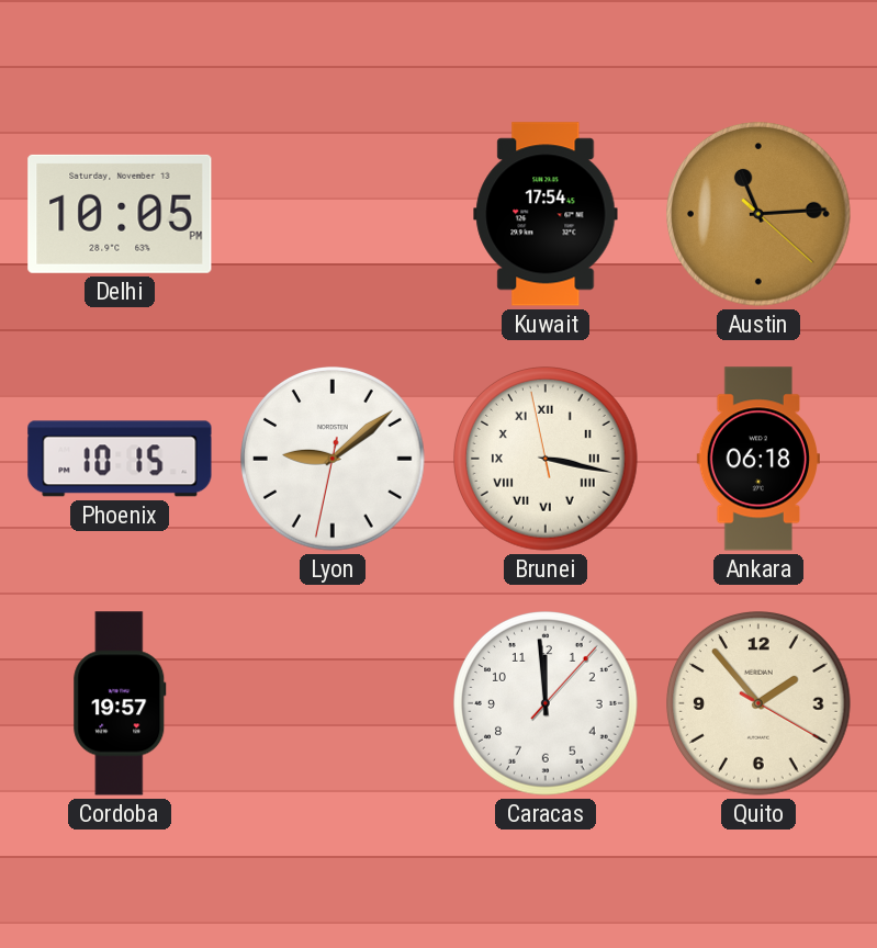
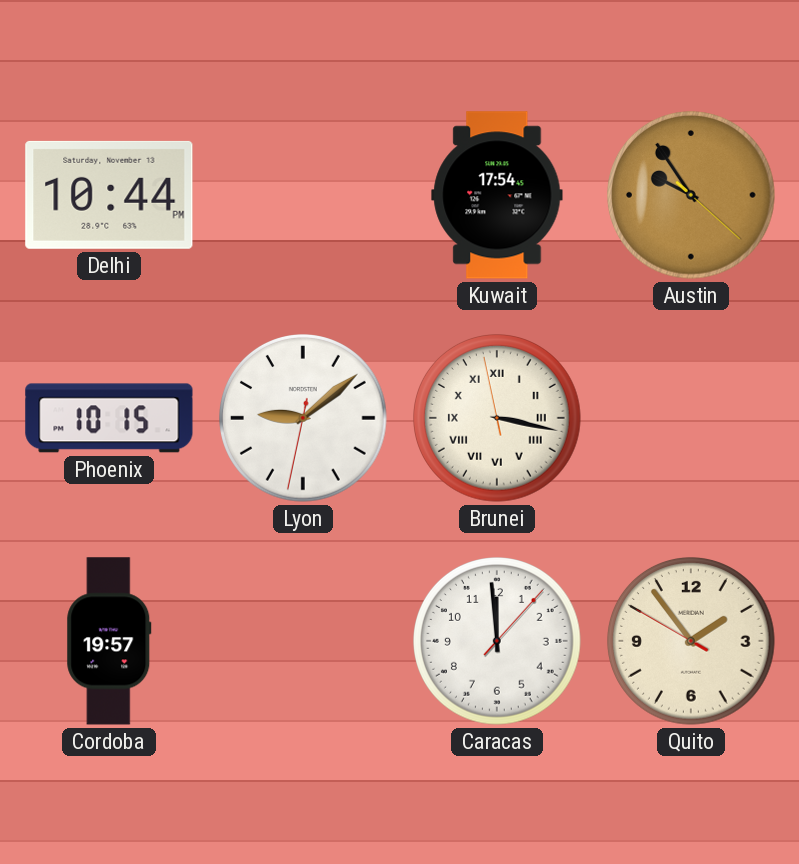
Delhi: 10:05 -> 10:44 (109, 195)
Austin: 11:14 -> 9:54 (692, 196)
Ankara: 06:18 -> none (757, 459)
Quito: 1:53:20 -> 1:53:50 (692, 642)
